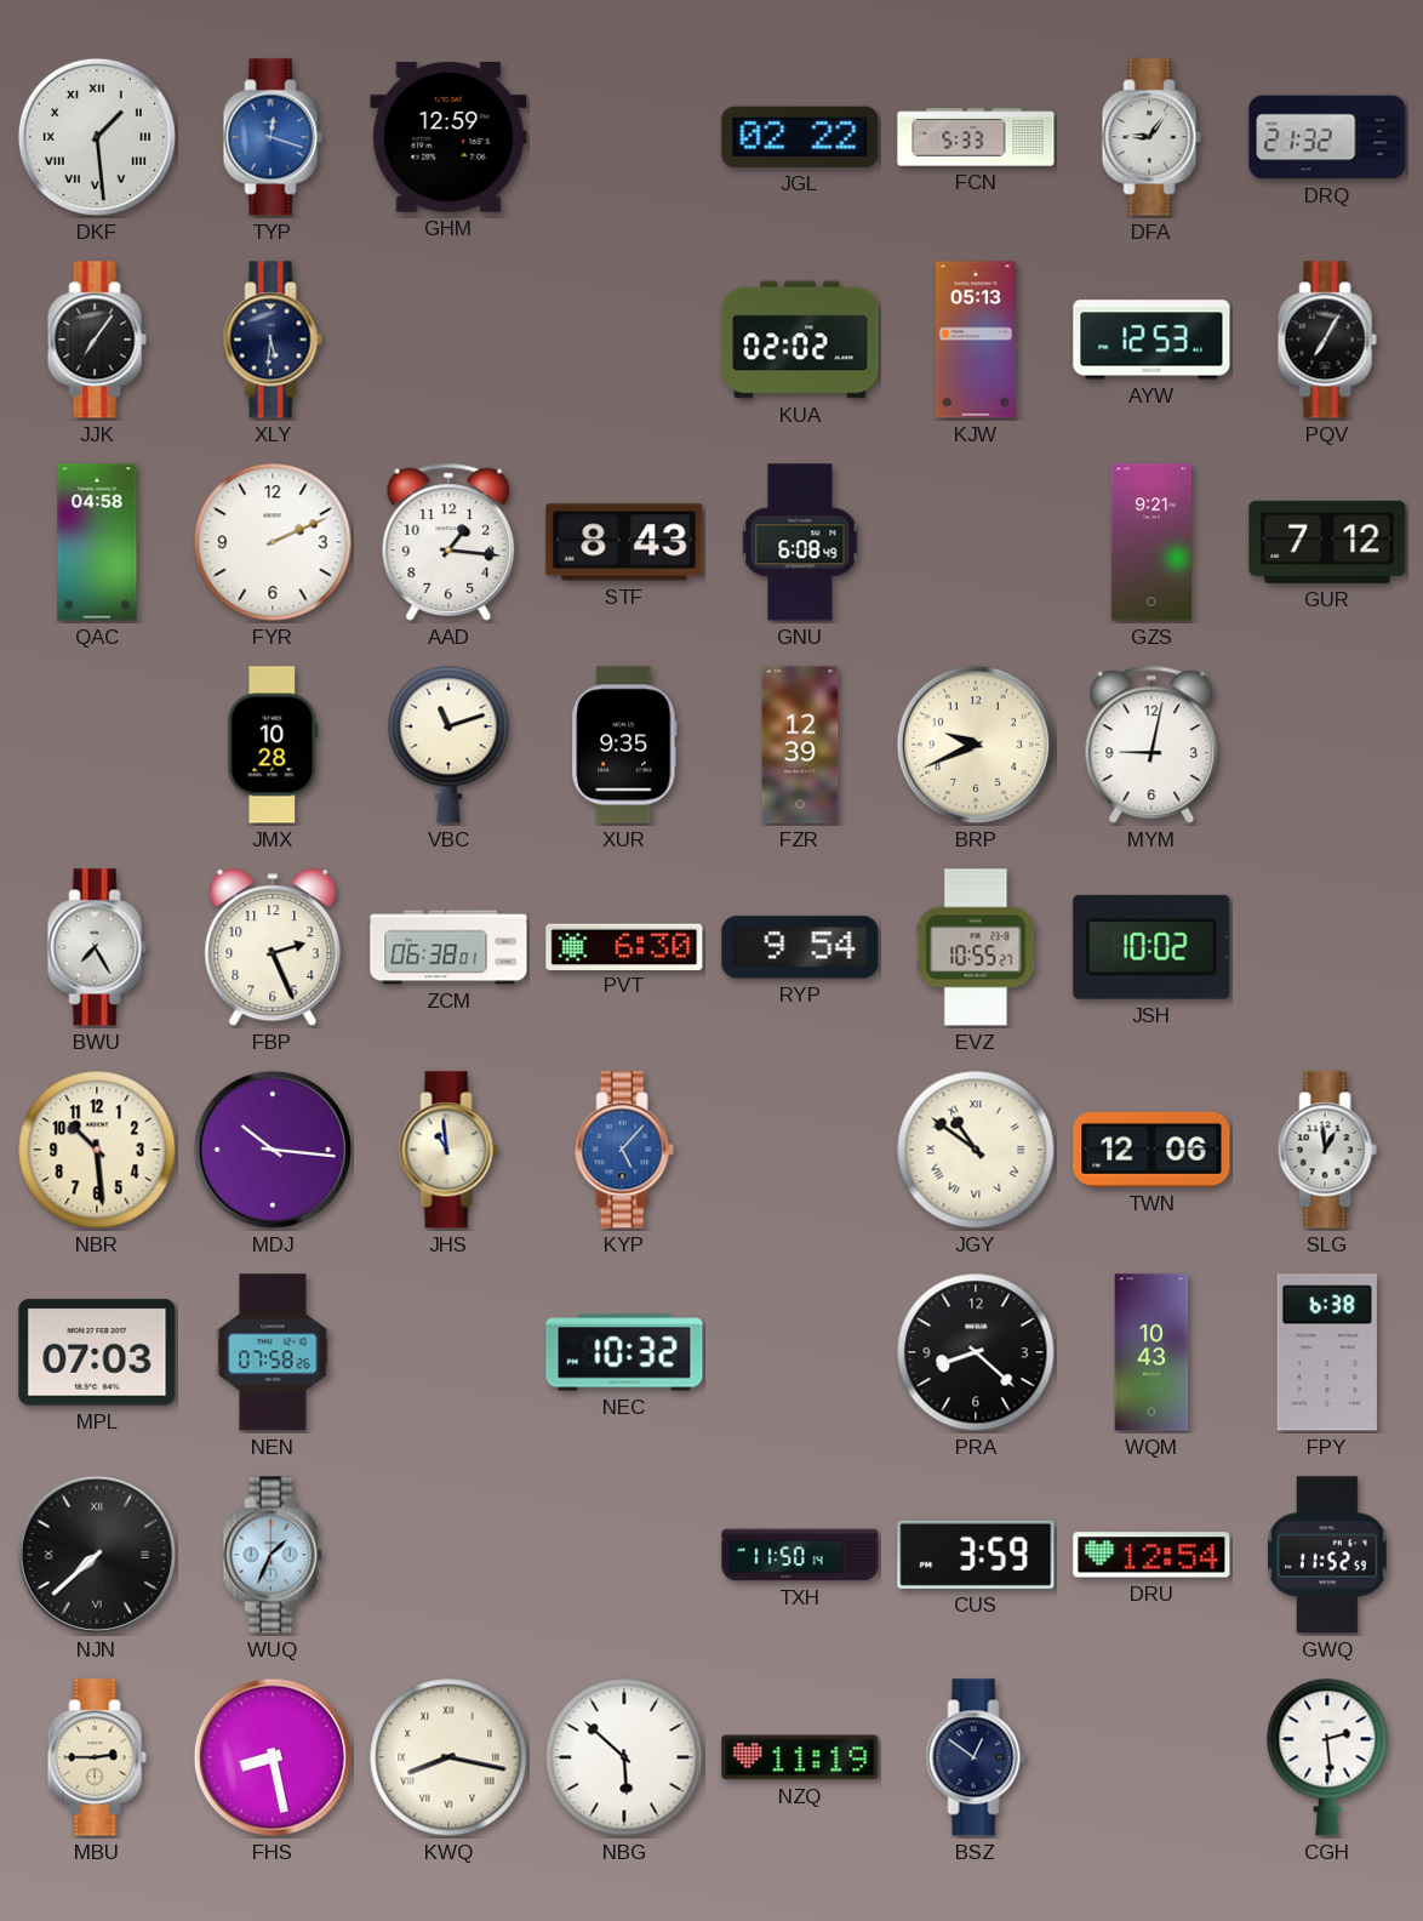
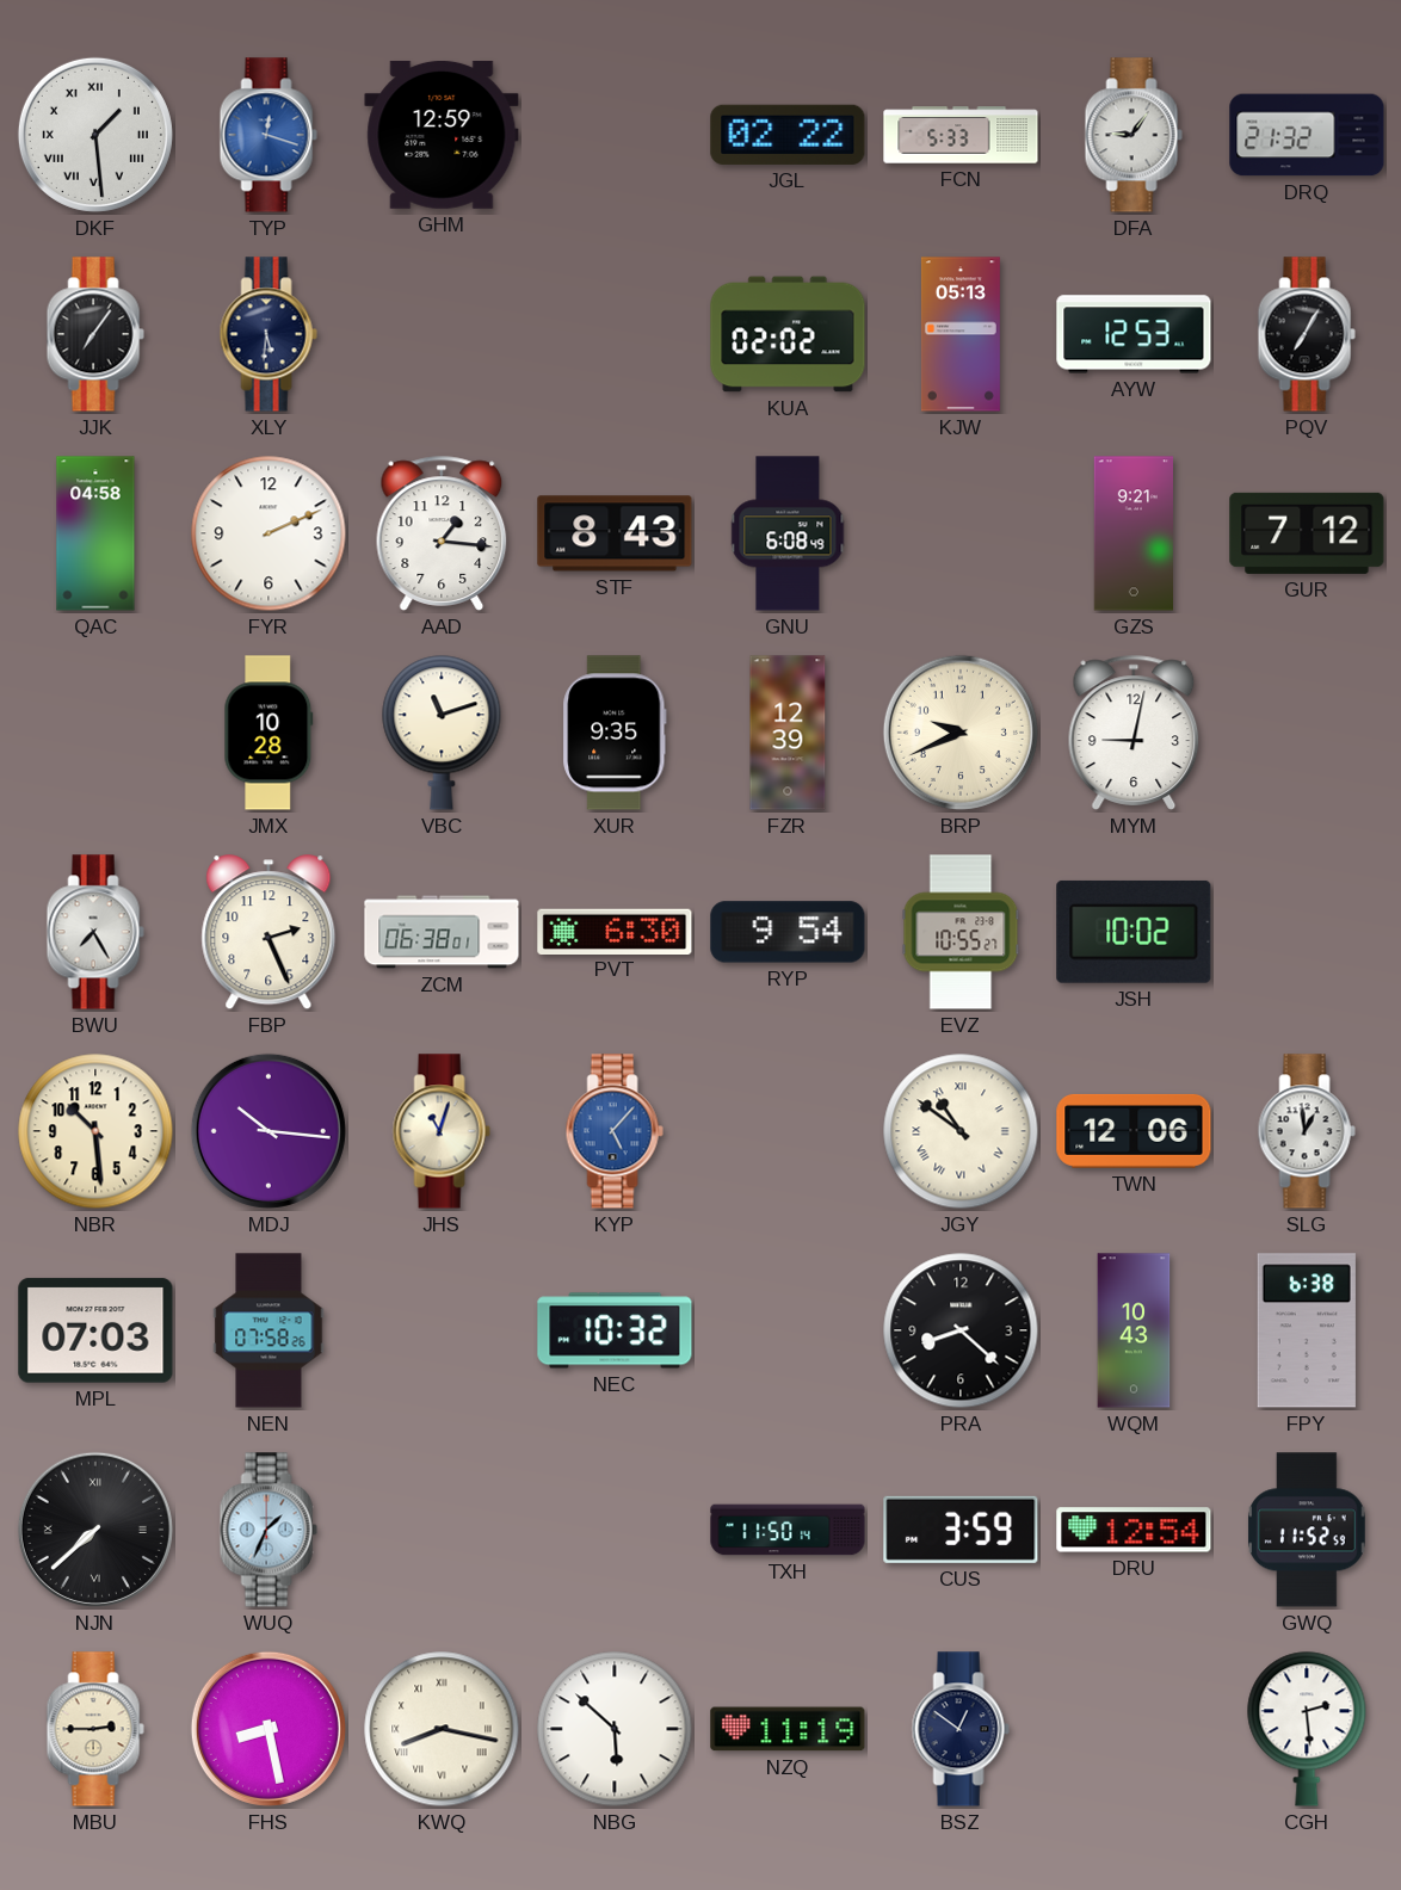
JHS: 10:59 -> 11:03 (442, 1131)
